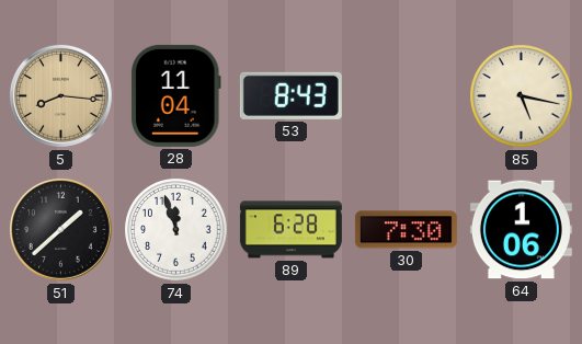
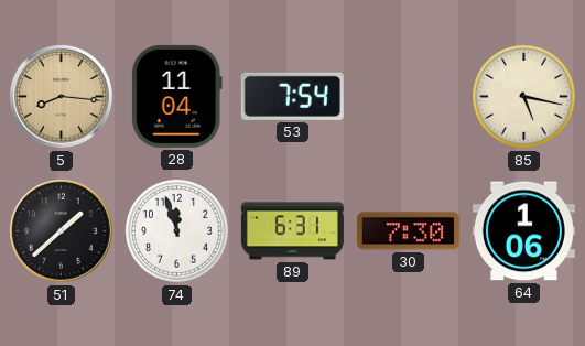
53: 8:43 -> 7:54 (292, 96)
89: 6:28 -> 6:31 (292, 231)
